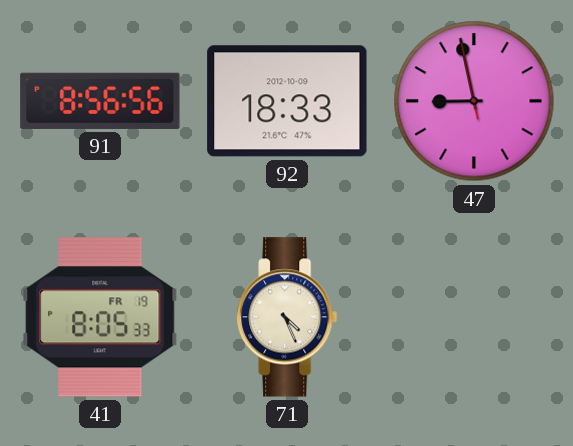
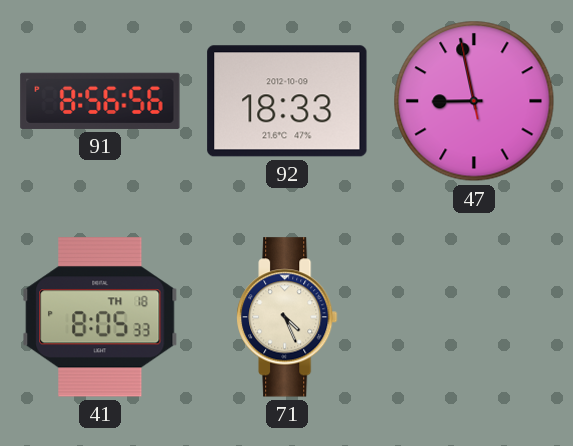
41 date: FR 19 -> TH 18 (100, 317)
